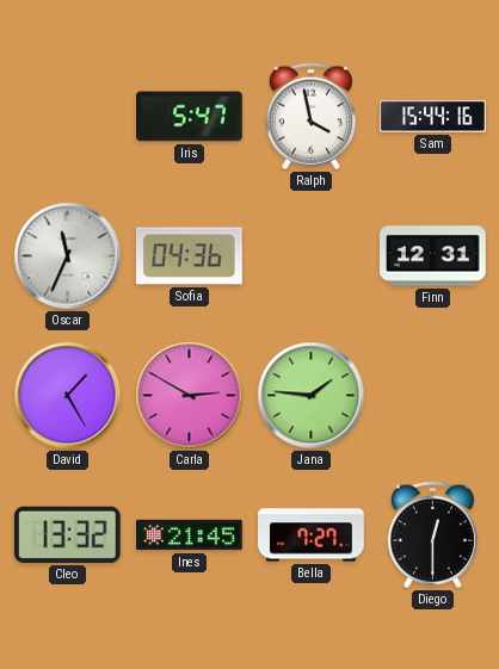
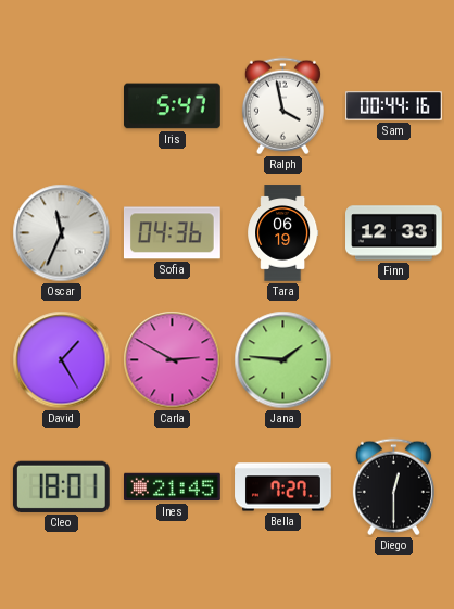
Sam: 15:44 -> 00:44 (394, 106)
Tara: none -> 06:19 (283, 233)
Finn: 12:31 -> 12:33 (394, 233)
Cleo: 13:32 -> 18:01 (61, 486)
